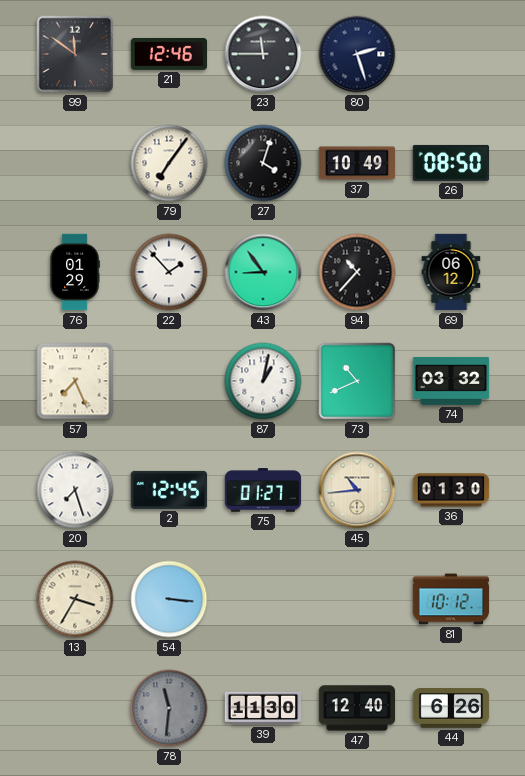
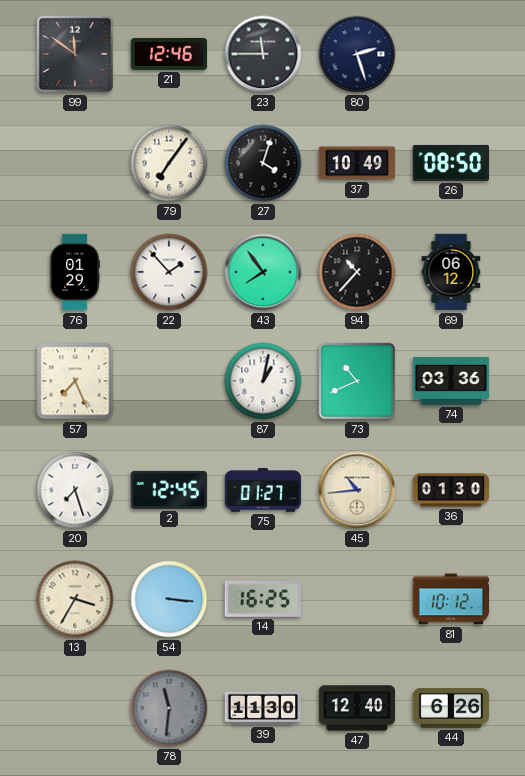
43: 8:54 -> 7:54 (263, 272)
74: 03:32 -> 03:36 (451, 381)
14: none -> 16:25 (262, 599)
